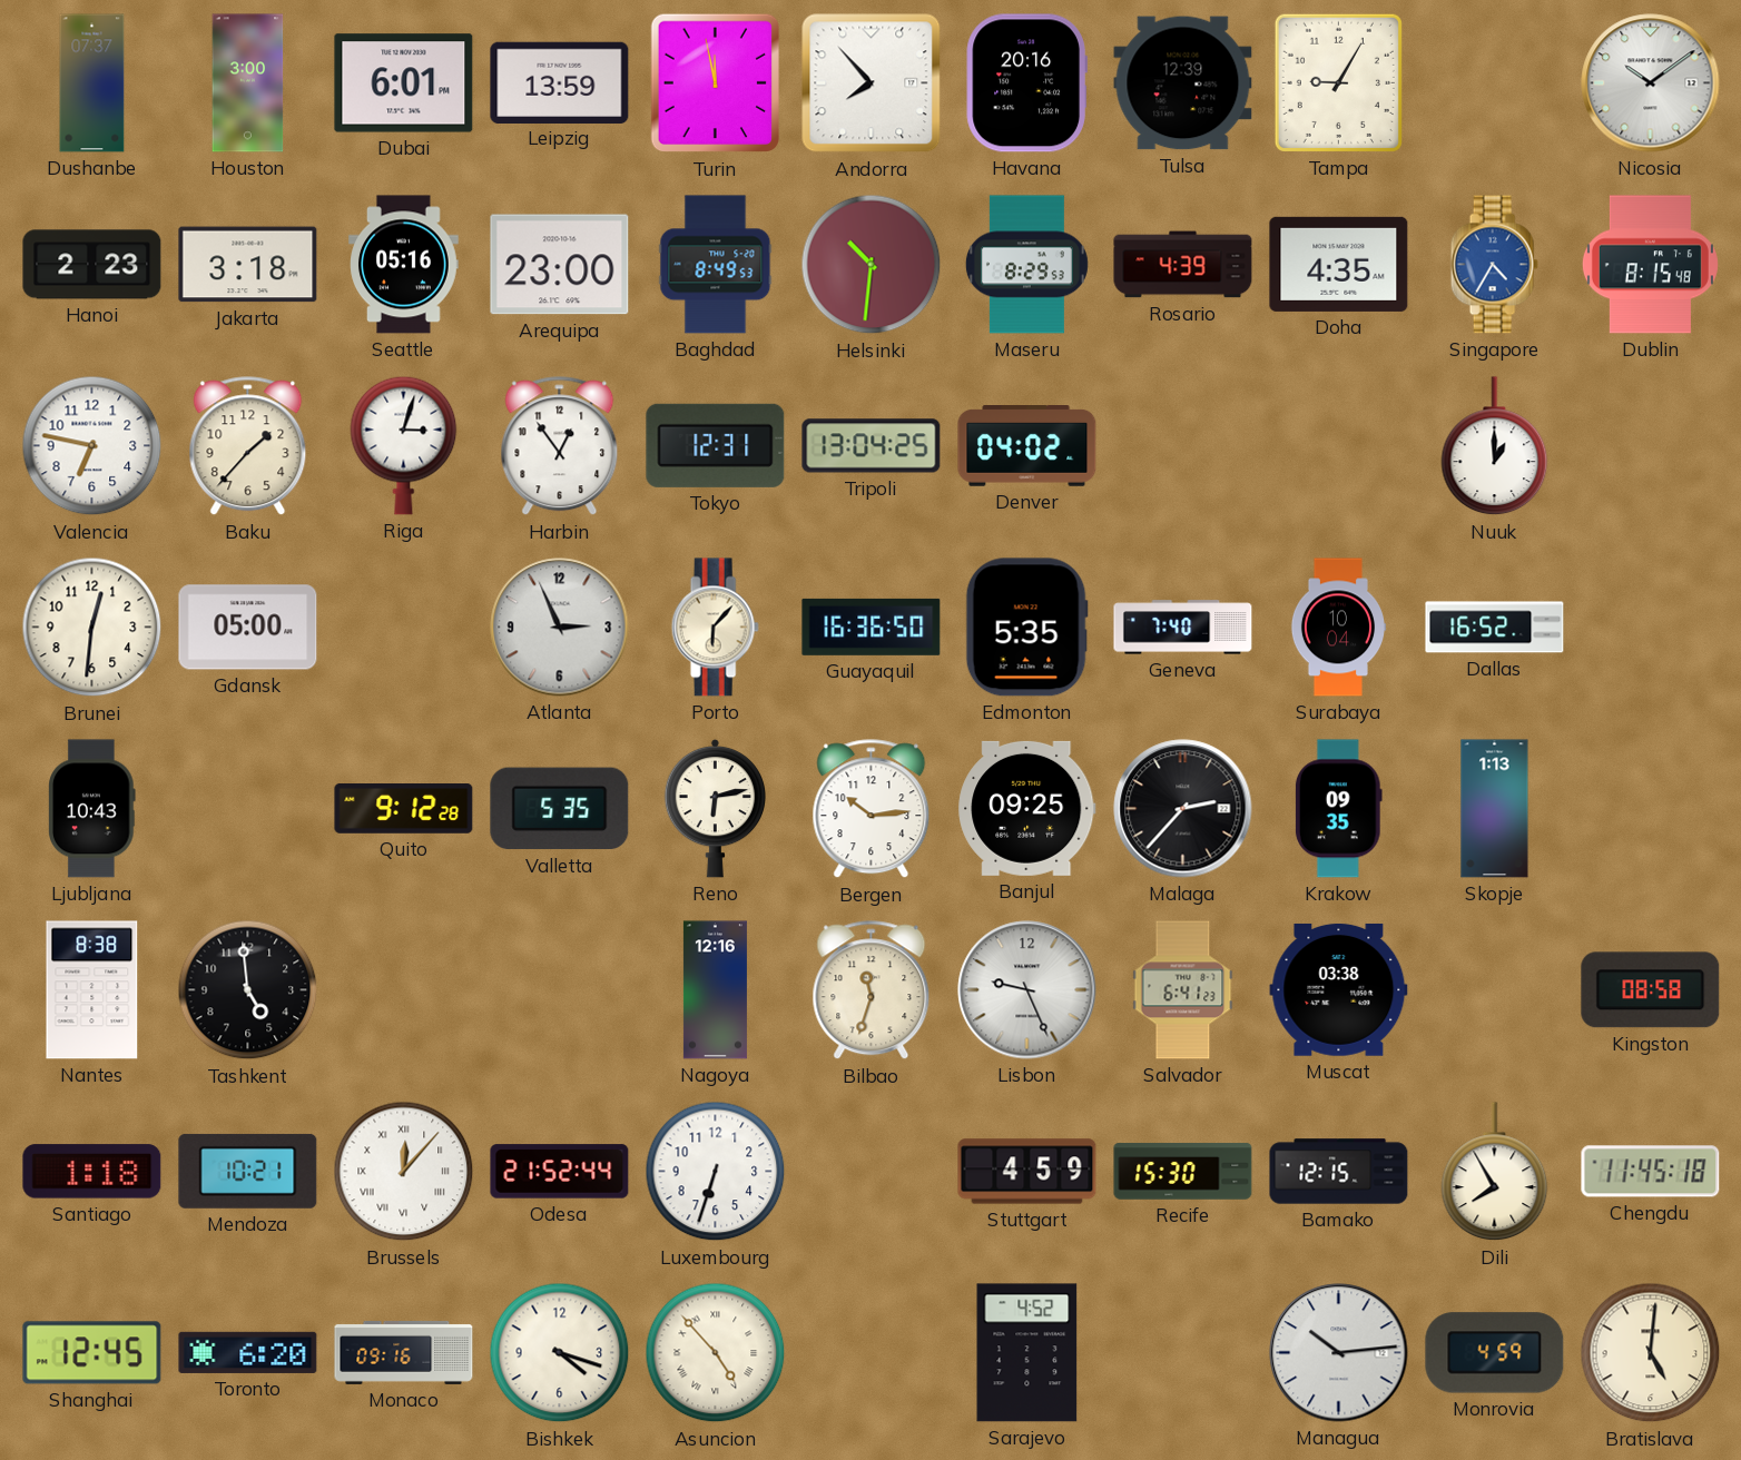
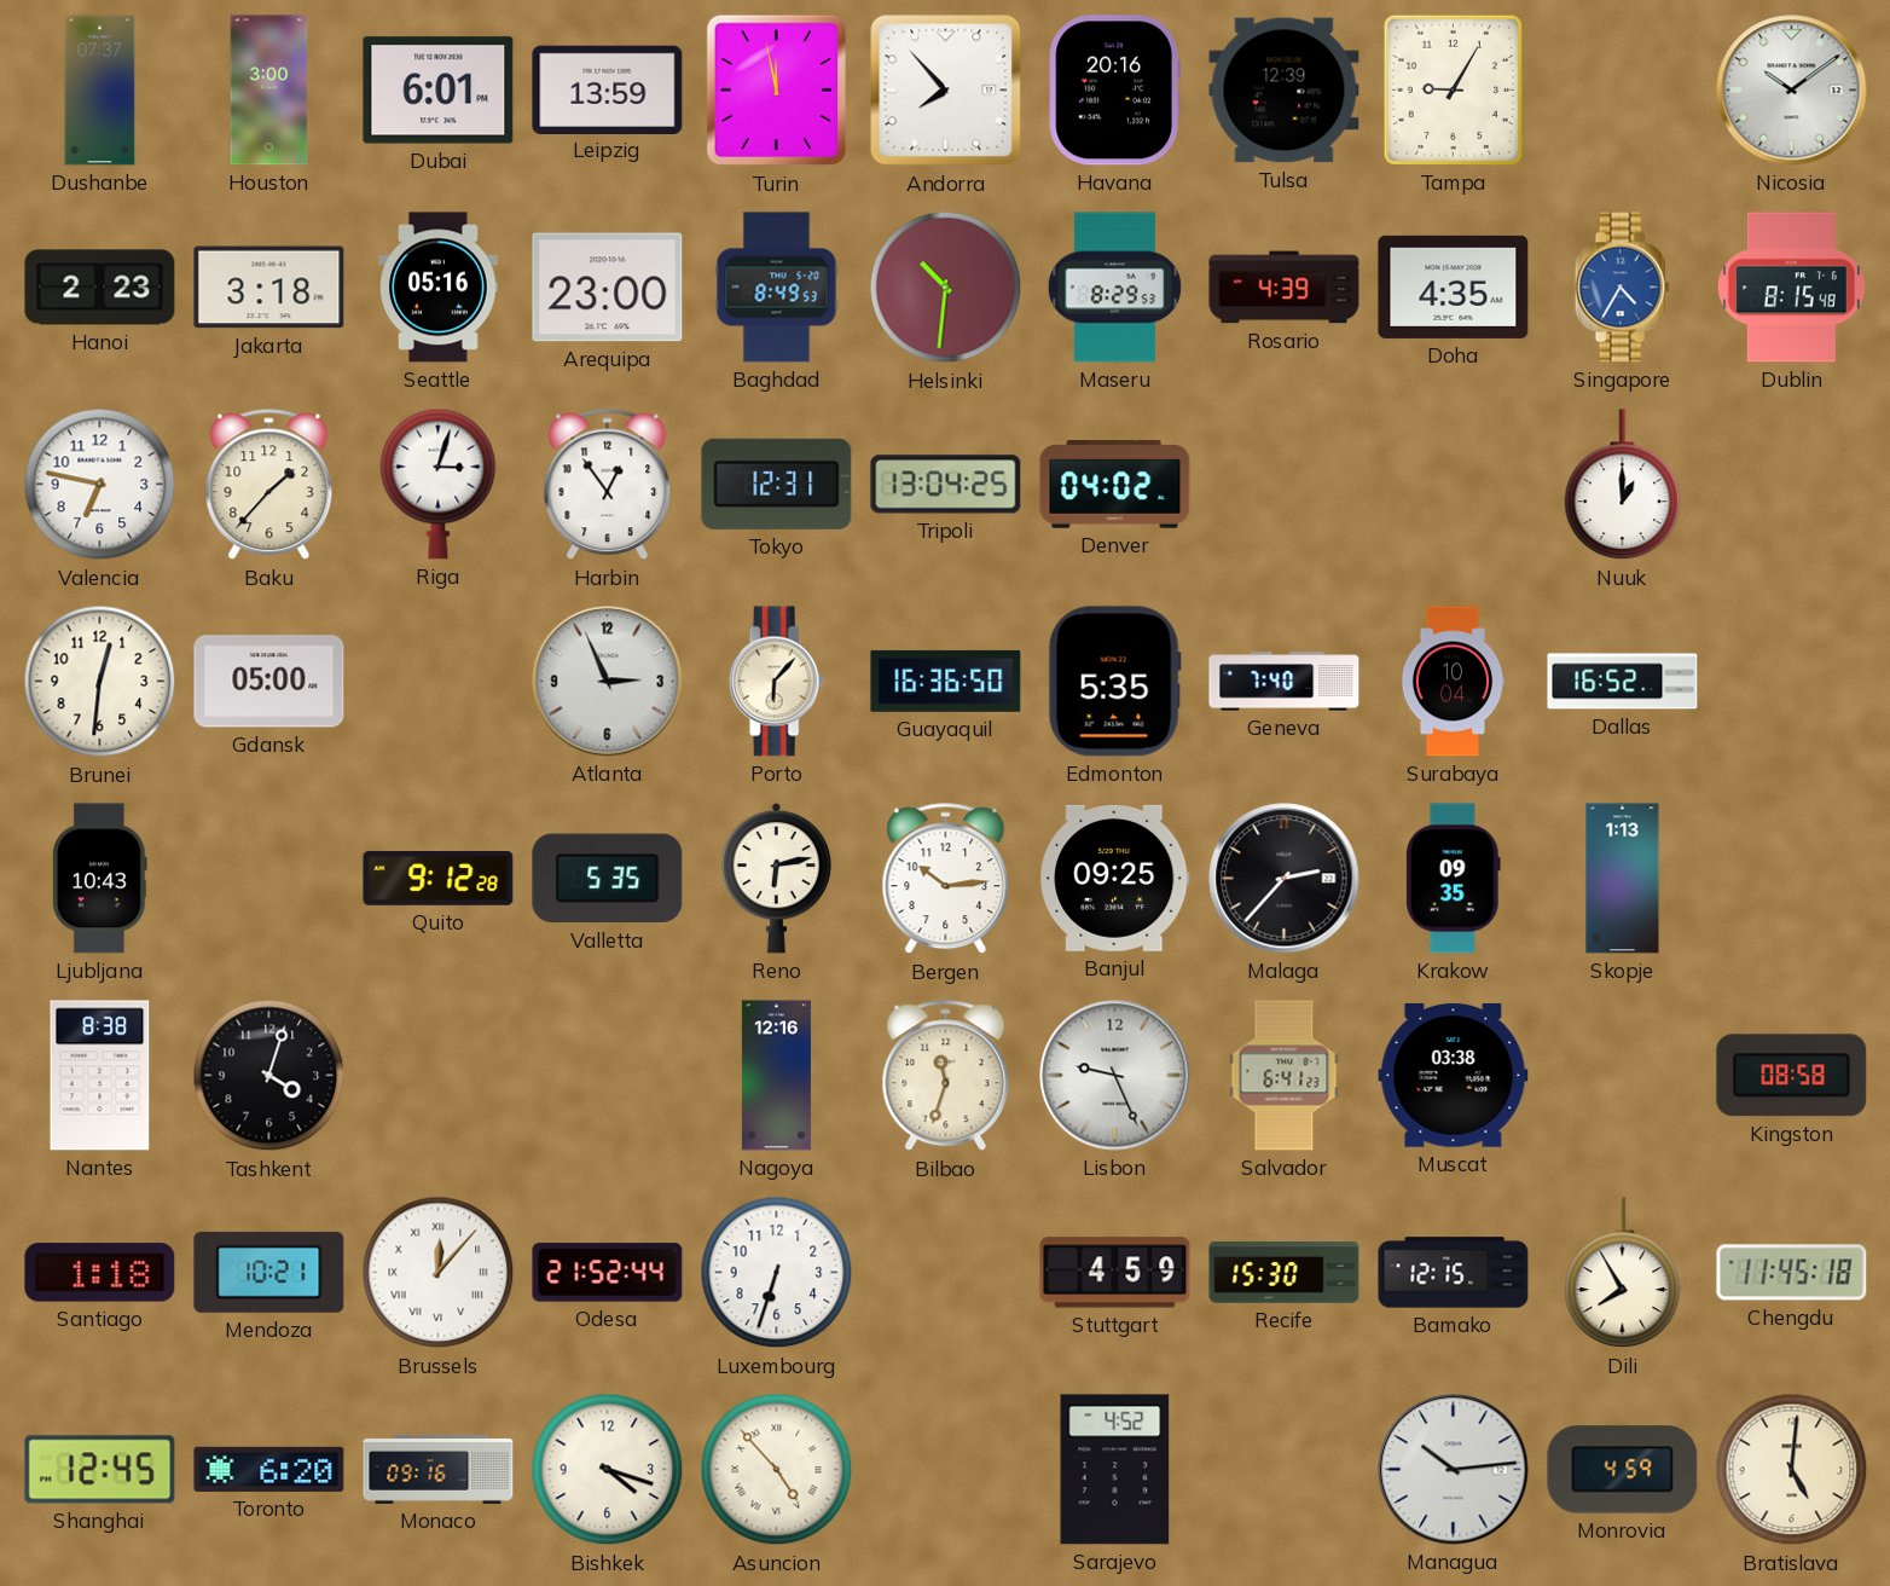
Tashkent: 4:59 -> 4:03 (269, 1076)
